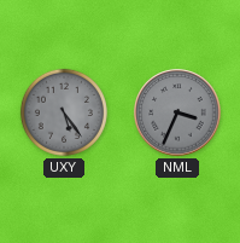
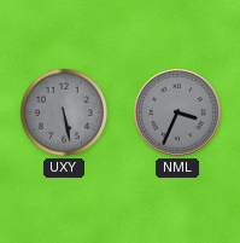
UXY: 5:24 -> 5:28 (64, 112)
